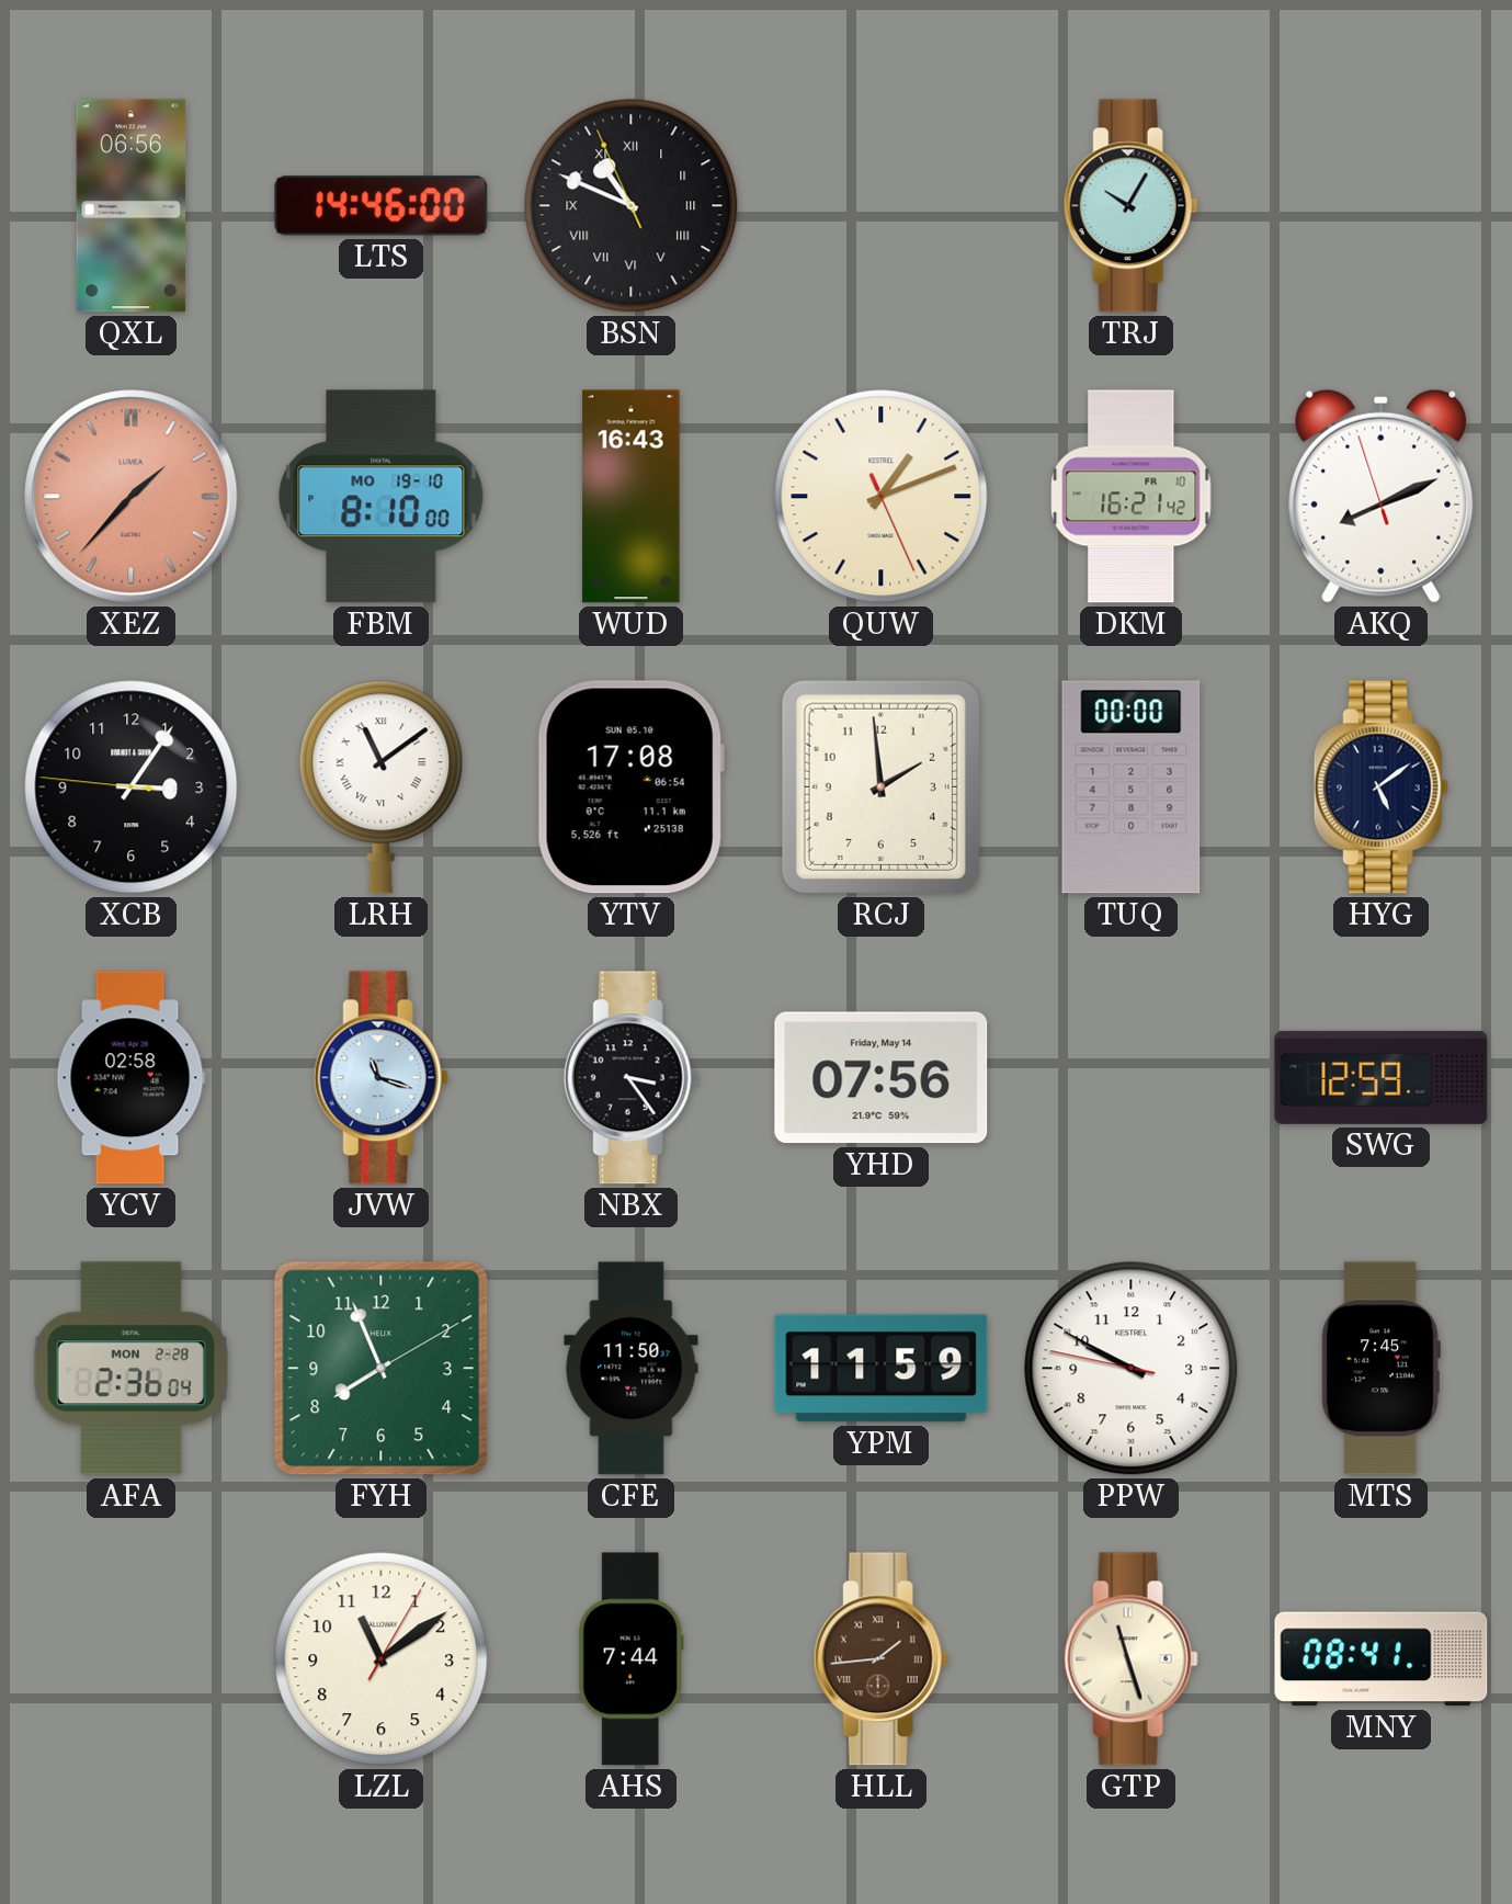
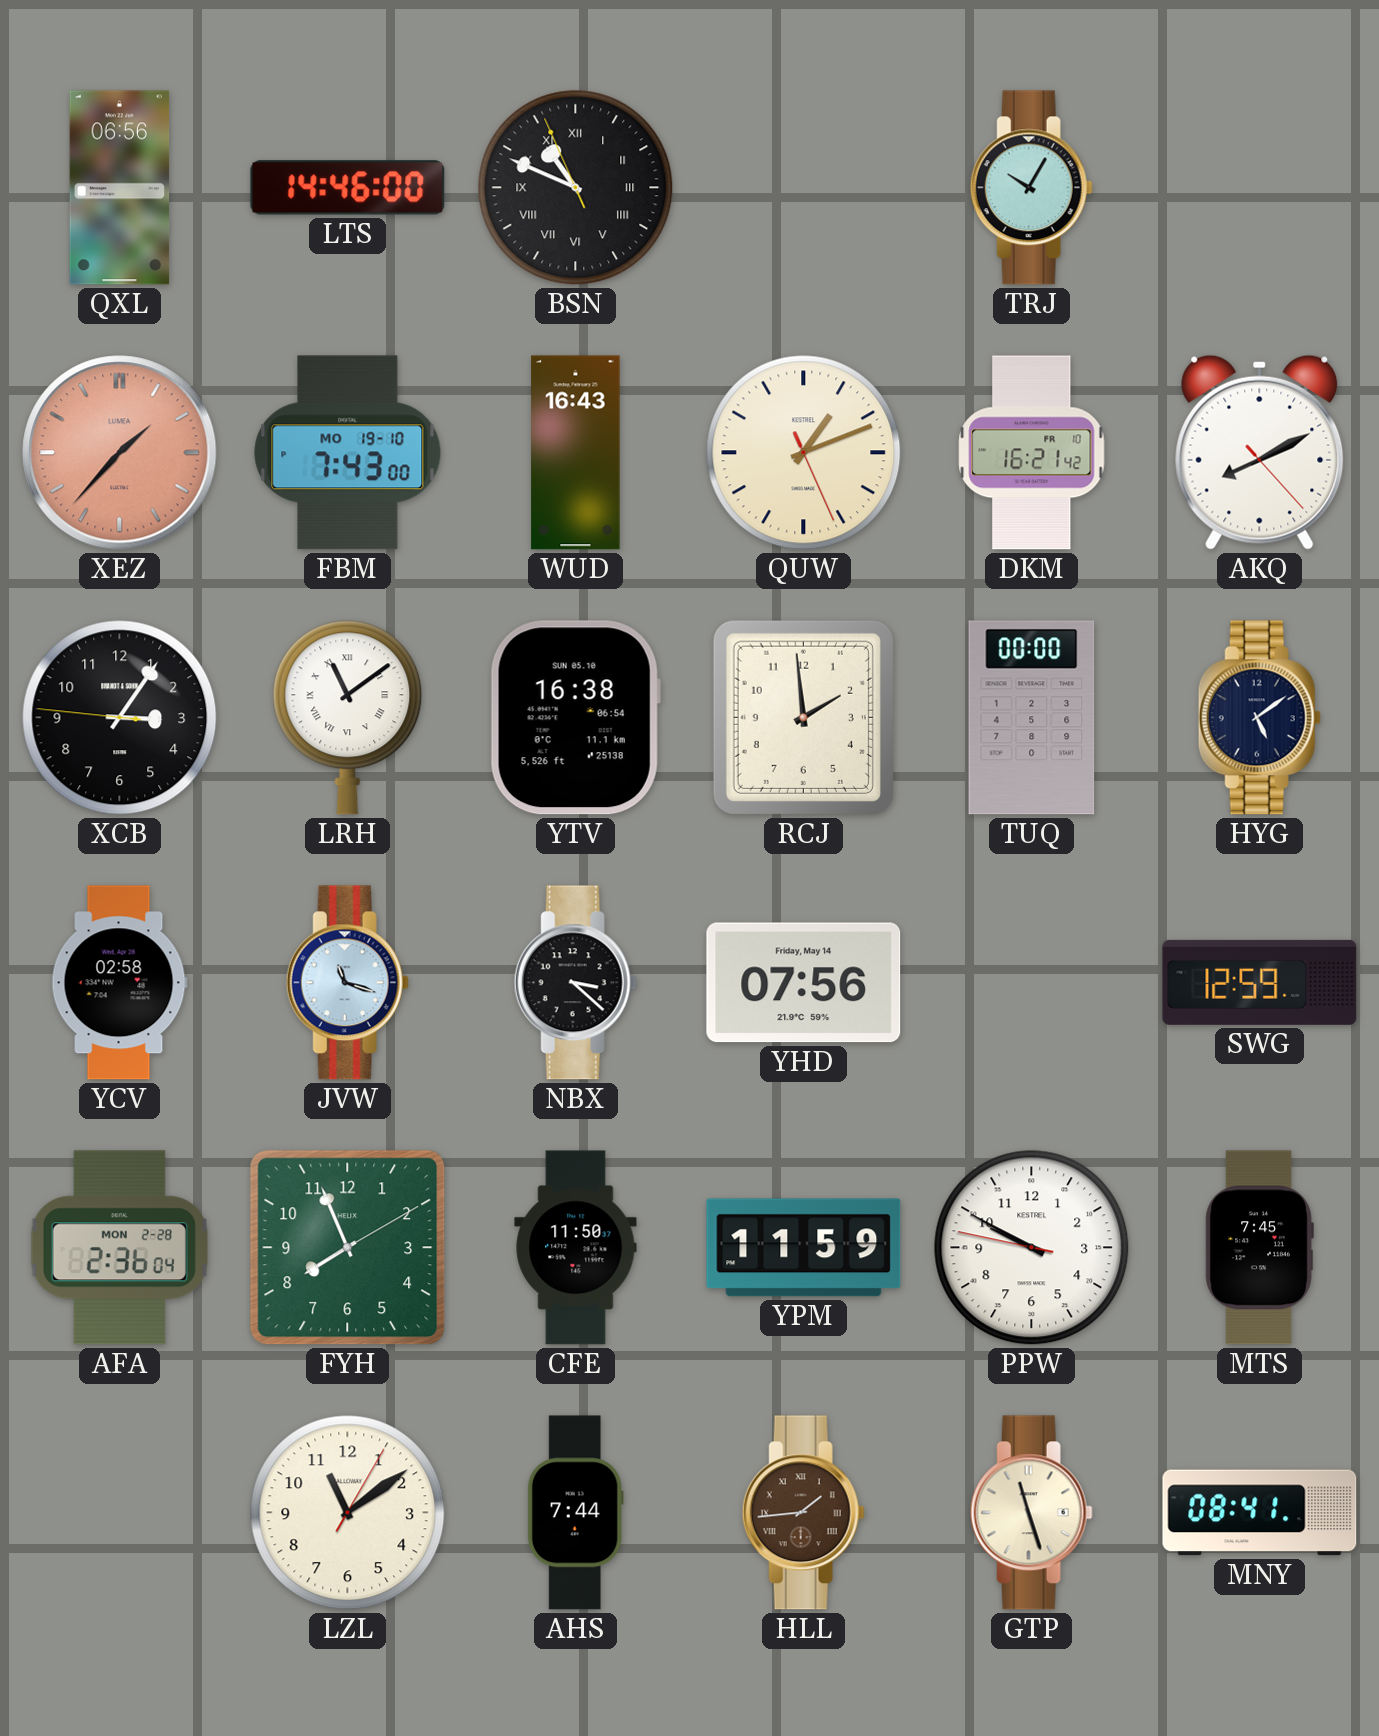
FBM: 8:10 -> 7:43 (348, 453)
AKQ: 8:10:57 -> 8:10:23 (1260, 452)
YTV: 17:08 -> 16:38 (575, 718)
NBX: 3:24 -> 3:22 (575, 983)
